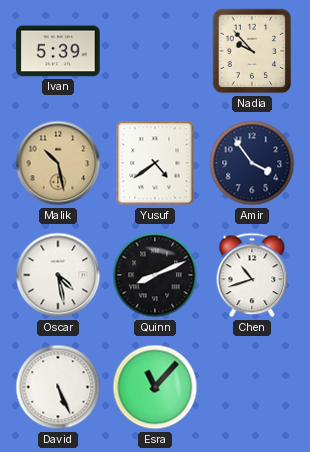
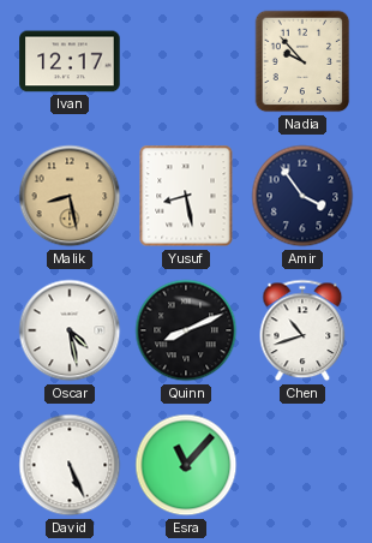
Ivan: 5:39 -> 12:17 (70, 61)
Malik: 10:28 -> 8:28 (70, 196)
Yusuf: 4:39 -> 8:28 (186, 196)
